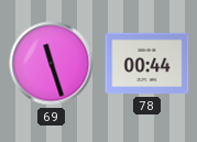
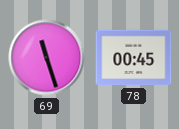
78: 00:44 -> 00:45 (134, 58)
